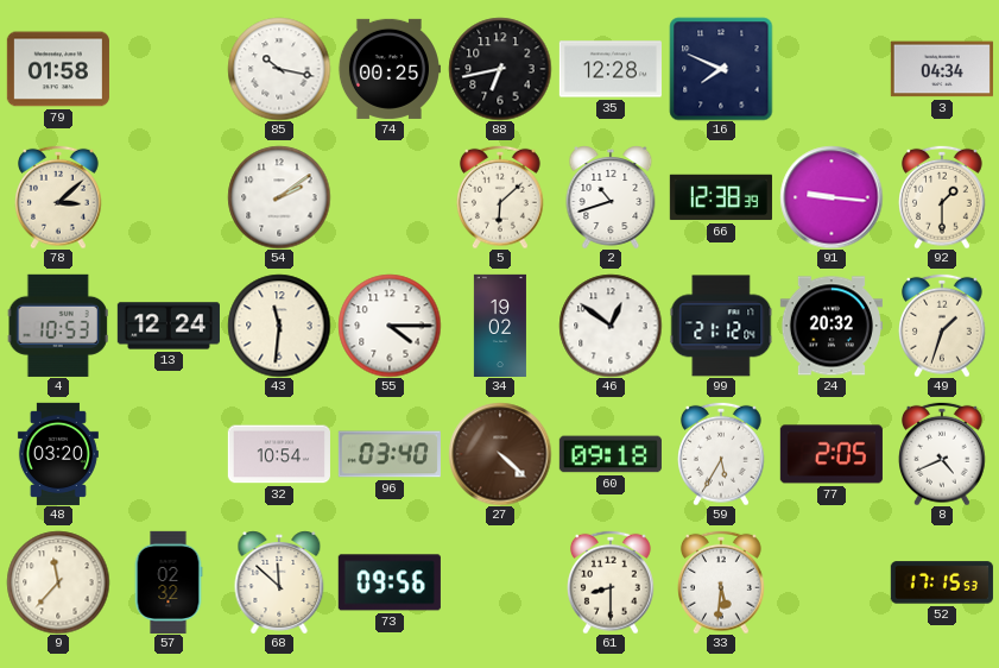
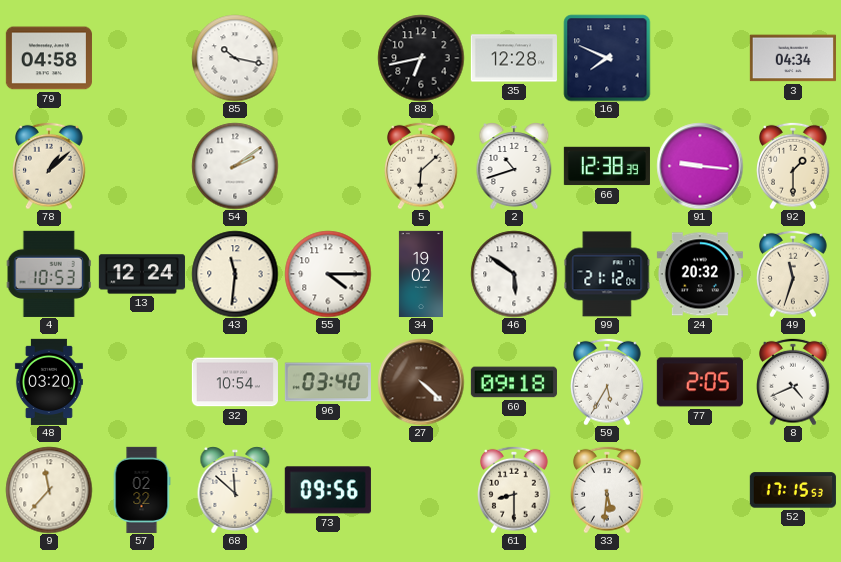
79: 01:58 -> 04:58 (49, 58)
74: 00:25 -> none (390, 69)
78: 3:08 -> 1:08 (50, 166)
46: 12:51 -> 5:51 (514, 274)
49: 1:33 -> 11:33 (794, 274)
